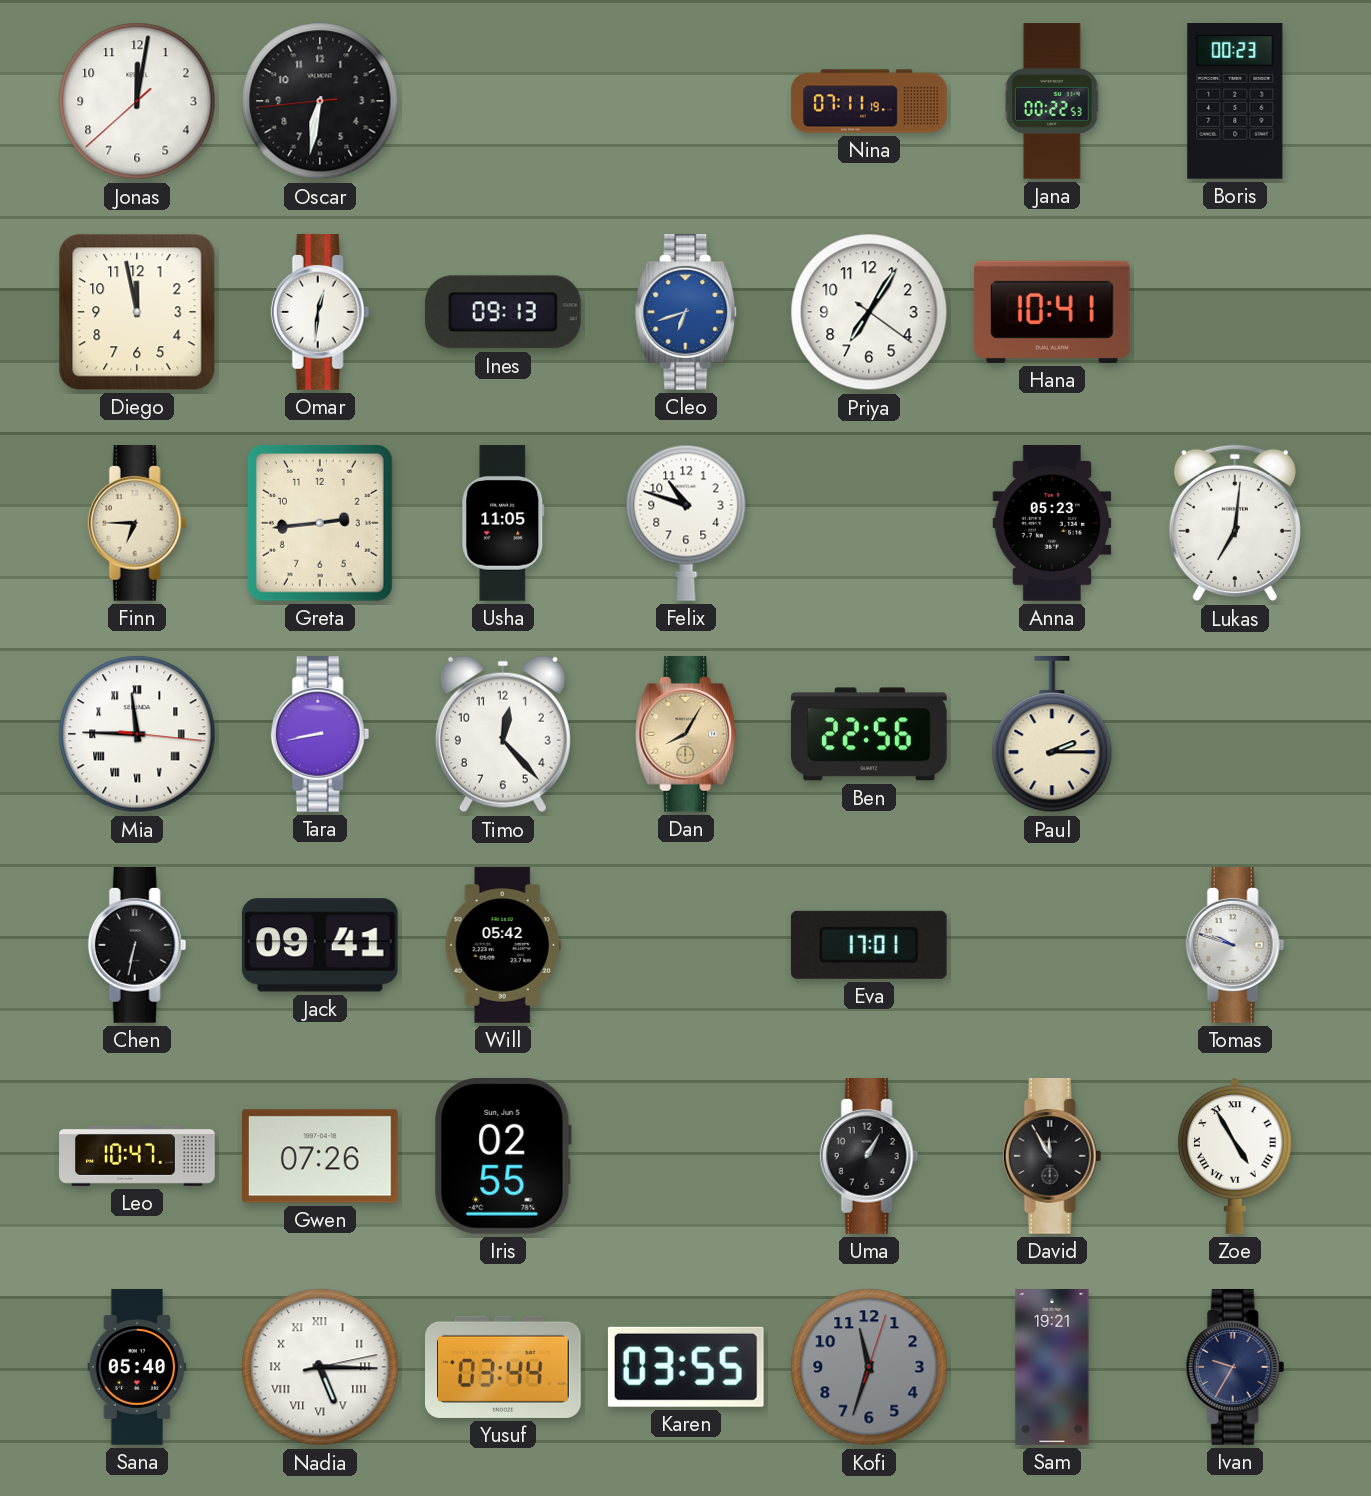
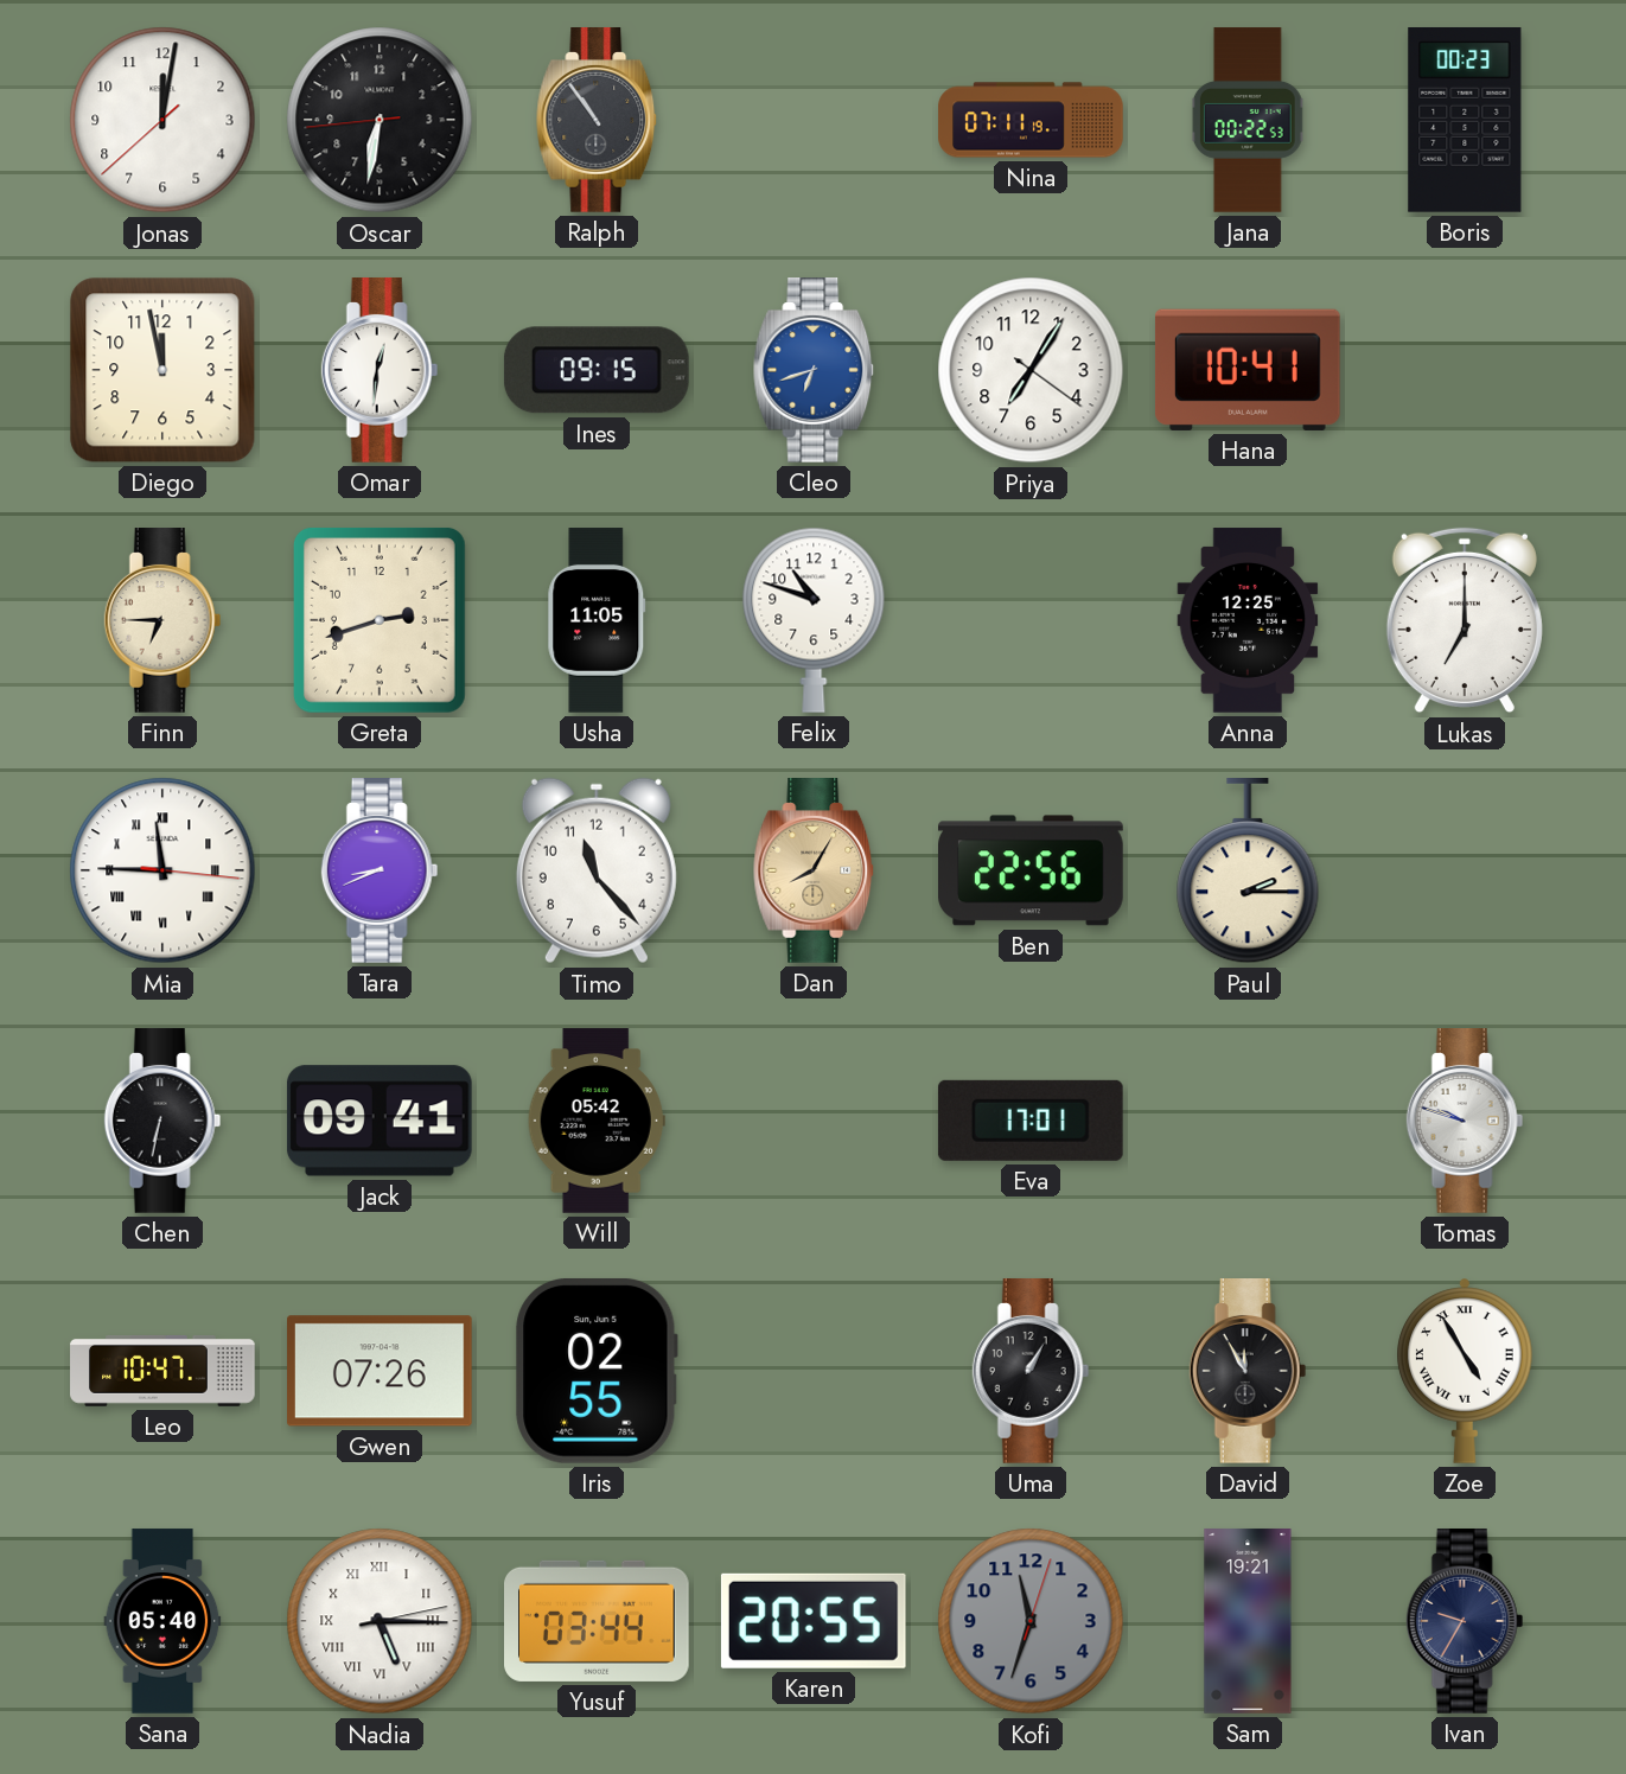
Ralph: none -> 10:54 (598, 121)
Ines: 09:13 -> 09:15 (597, 370)
Greta: 2:44 -> 2:42 (380, 620)
Anna: 05:23 -> 12:25 (1248, 620)
Lukas: 7:01 -> 7:00 (1465, 620)
Tara: 8:43 -> 8:41 (380, 872)
Timo: 12:23 -> 11:23 (597, 870)
Karen: 03:55 -> 20:55 (814, 1621)
